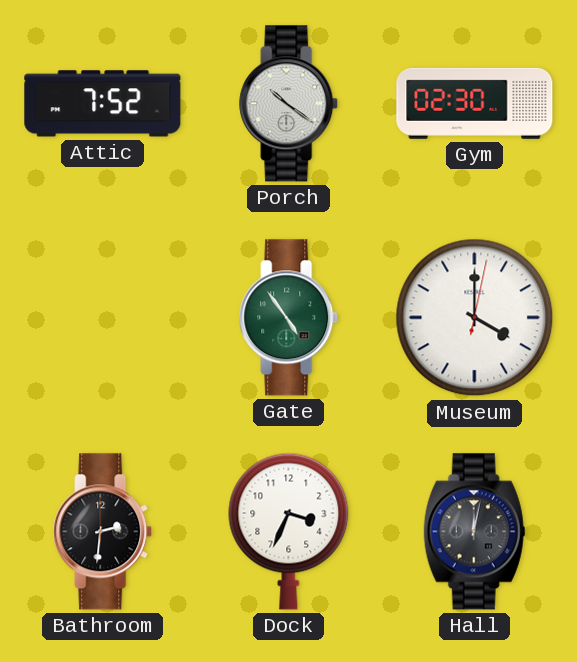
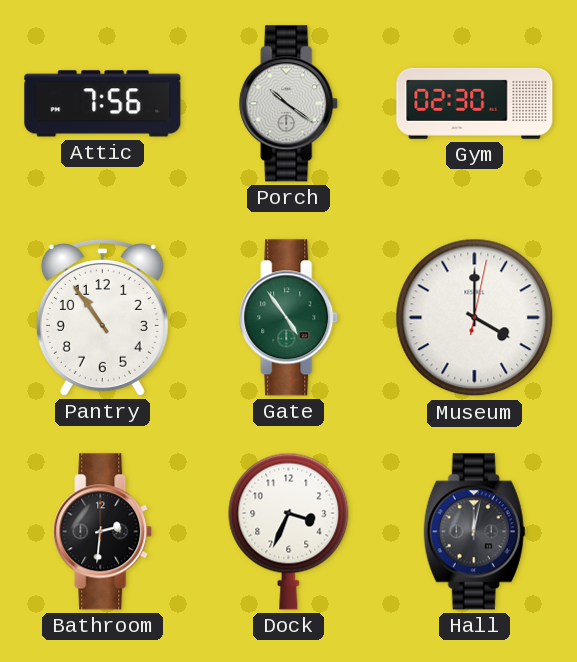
Attic: 7:52 -> 7:56 (103, 104)
Pantry: none -> 10:54 (102, 318)
